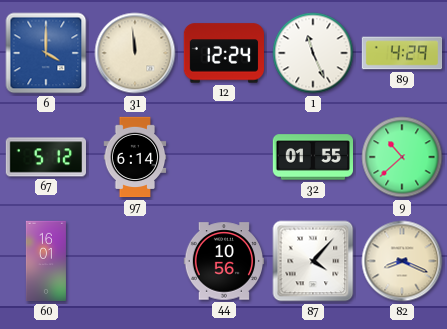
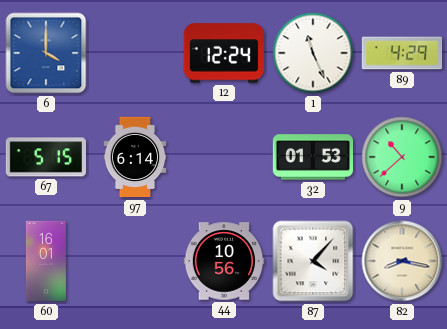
31: 11:59 -> none (135, 53)
67: 5:12 -> 5:15 (45, 157)
32: 01:55 -> 01:53 (313, 157)
82: 8:19 -> 8:17 (402, 261)
